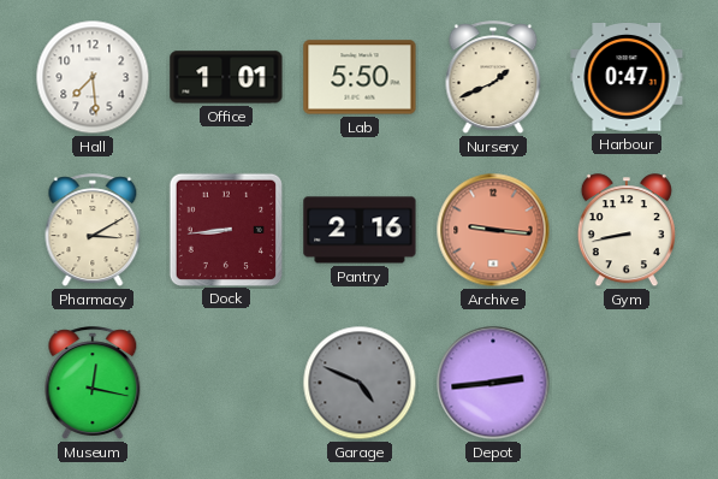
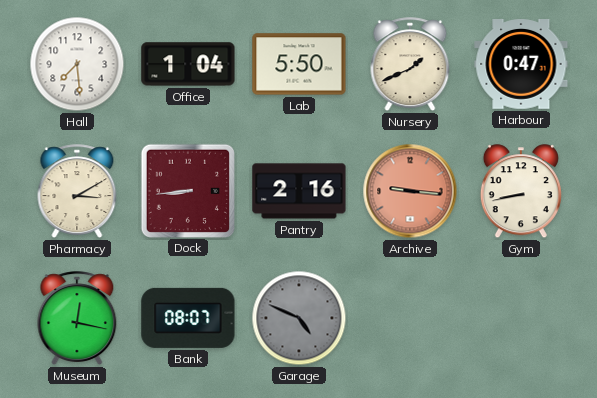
Office: 1:01 -> 1:04 (188, 64)
Bank: none -> 08:07 (188, 318)
Depot: 2:44 -> none (493, 383)
